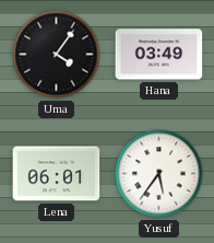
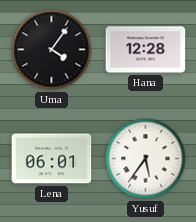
Hana: 03:49 -> 12:28 (146, 50)
